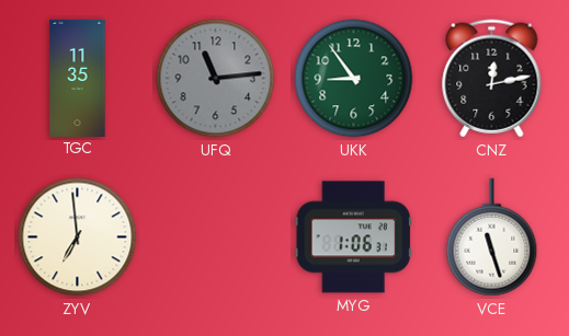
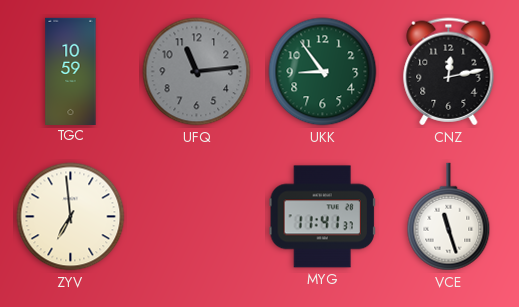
TGC: 11:35 -> 10:59 (71, 71)
MYG: 1:06 -> 11:41 (322, 217)
